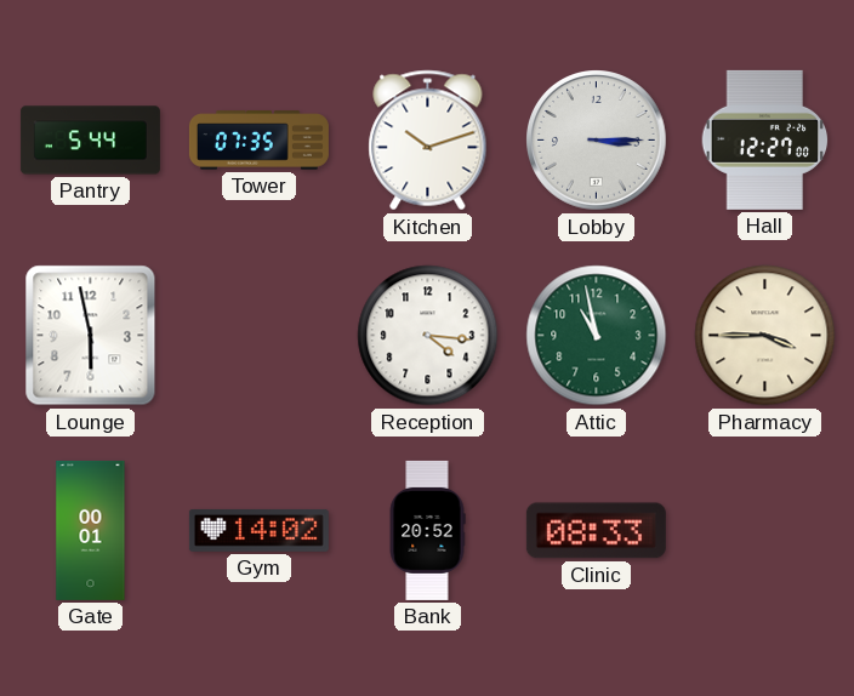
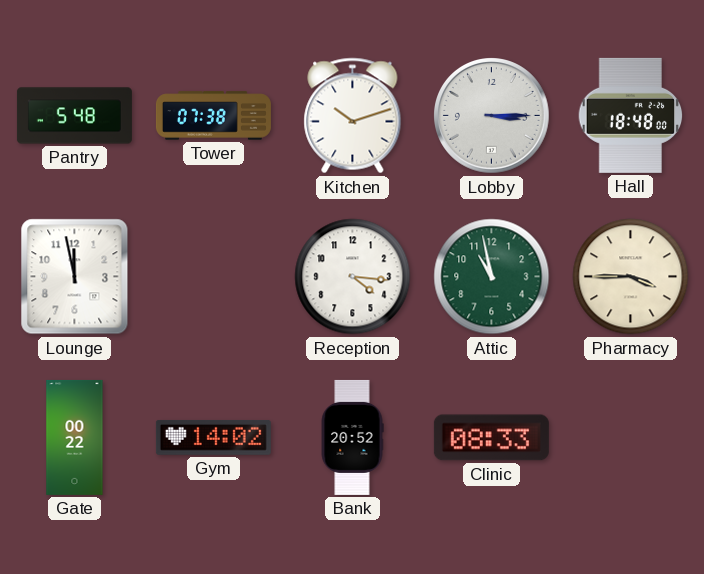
Pantry: 5:44 -> 5:48 (74, 116)
Tower: 07:35 -> 07:38 (213, 116)
Hall: 12:27 -> 18:48 (631, 115)
Lounge: 5:58 -> 11:58 (75, 277)
Gate: 00:01 -> 00:22 (75, 437)
